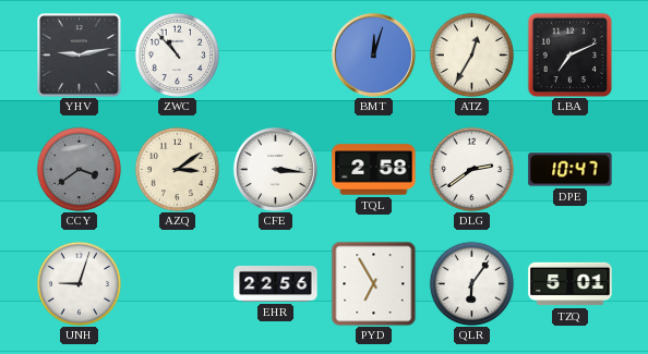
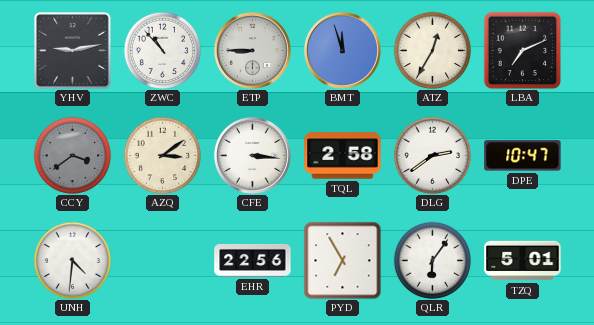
ETP: none -> 8:45 (252, 50)
BMT: 12:03 -> 11:57 (342, 50)
UNH: 9:03 -> 4:31 (72, 260)
